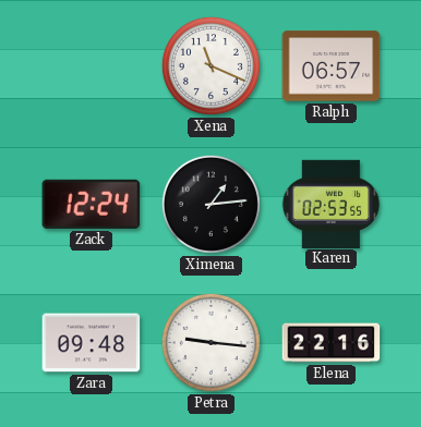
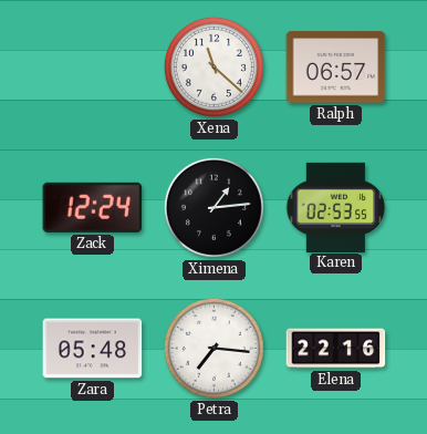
Xena: 11:19 -> 11:22 (213, 66)
Zara: 09:48 -> 05:48 (93, 349)
Petra: 9:16 -> 7:16 (213, 348)
